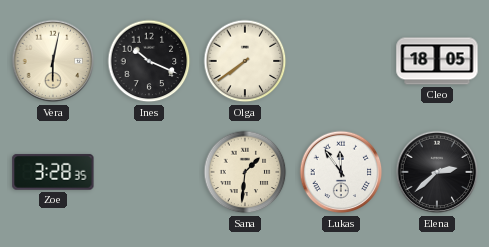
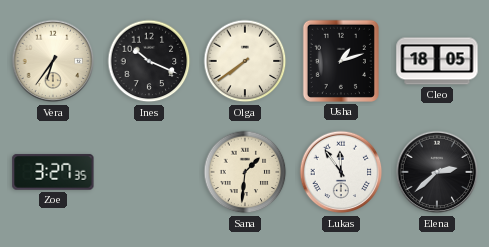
Vera: 6:02 -> 6:36 (53, 61)
Usha: none -> 1:12 (341, 61)
Zoe: 3:28 -> 3:27 (53, 172)
